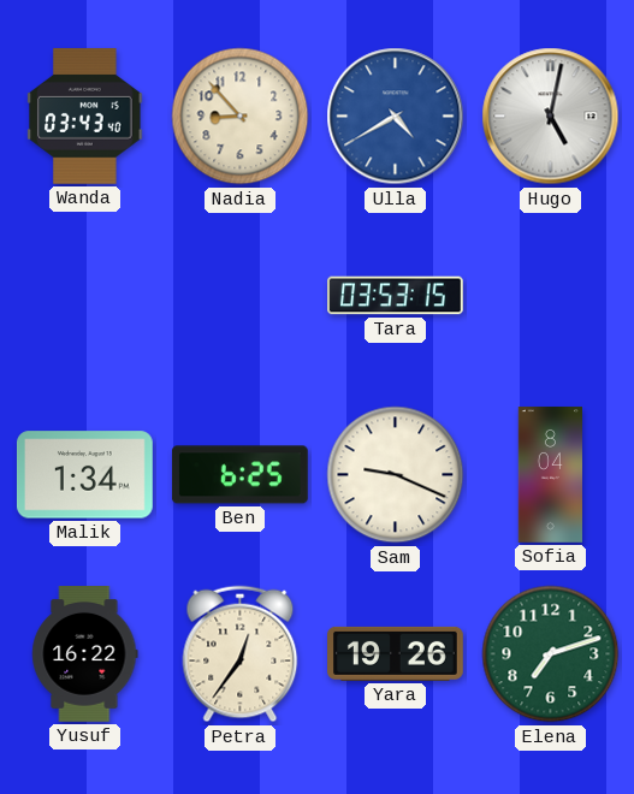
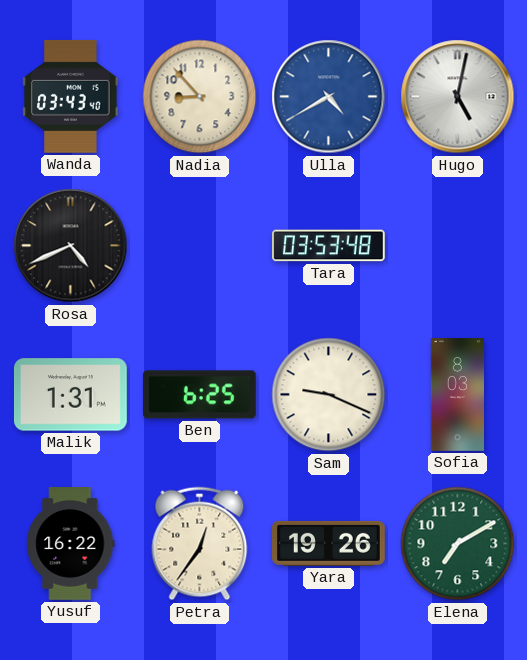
Rosa: none -> 4:41 (71, 246)
Tara: 03:53:15 -> 03:53:48 (329, 246)
Malik: 1:34 -> 1:31 (70, 395)
Sofia: 8:04 -> 8:03 (458, 395)
Elena: 7:12 -> 7:10 (458, 544)
